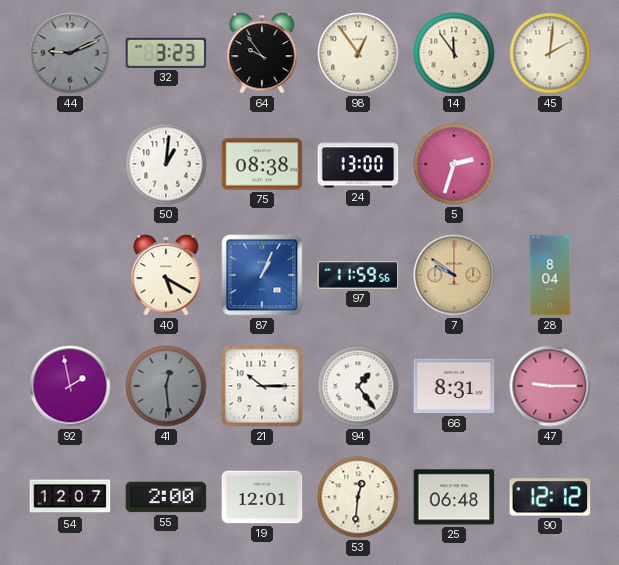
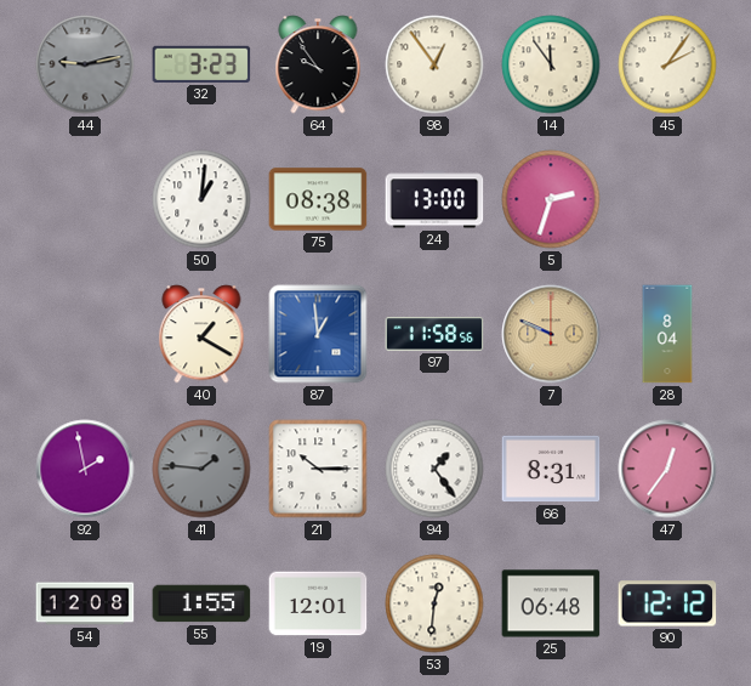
44: 9:11 -> 9:13 (85, 64)
45: 2:01 -> 2:06 (667, 64)
40: 5:20 -> 1:20 (201, 334)
87: 1:04 -> 12:59 (318, 334)
97: 11:59 -> 11:58 (434, 334)
7: 9:51 -> 9:49 (551, 334)
41: 12:29 -> 1:46 (201, 469)
47: 9:15 -> 12:36 (667, 469)
54: 12:07 -> 12:08 (85, 603)
55: 2:00 -> 1:55 (201, 603)
